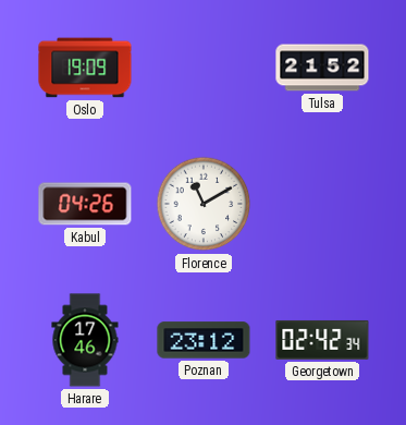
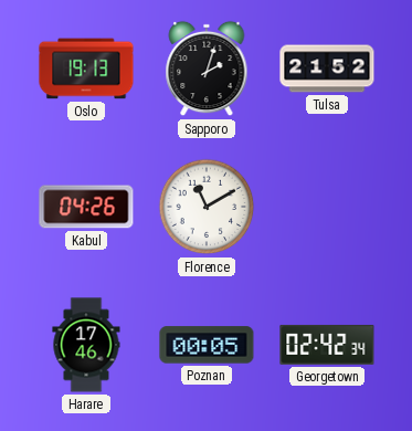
Oslo: 19:09 -> 19:13 (86, 69)
Sapporo: none -> 2:03 (207, 69)
Poznan: 23:12 -> 00:05 (207, 345)
